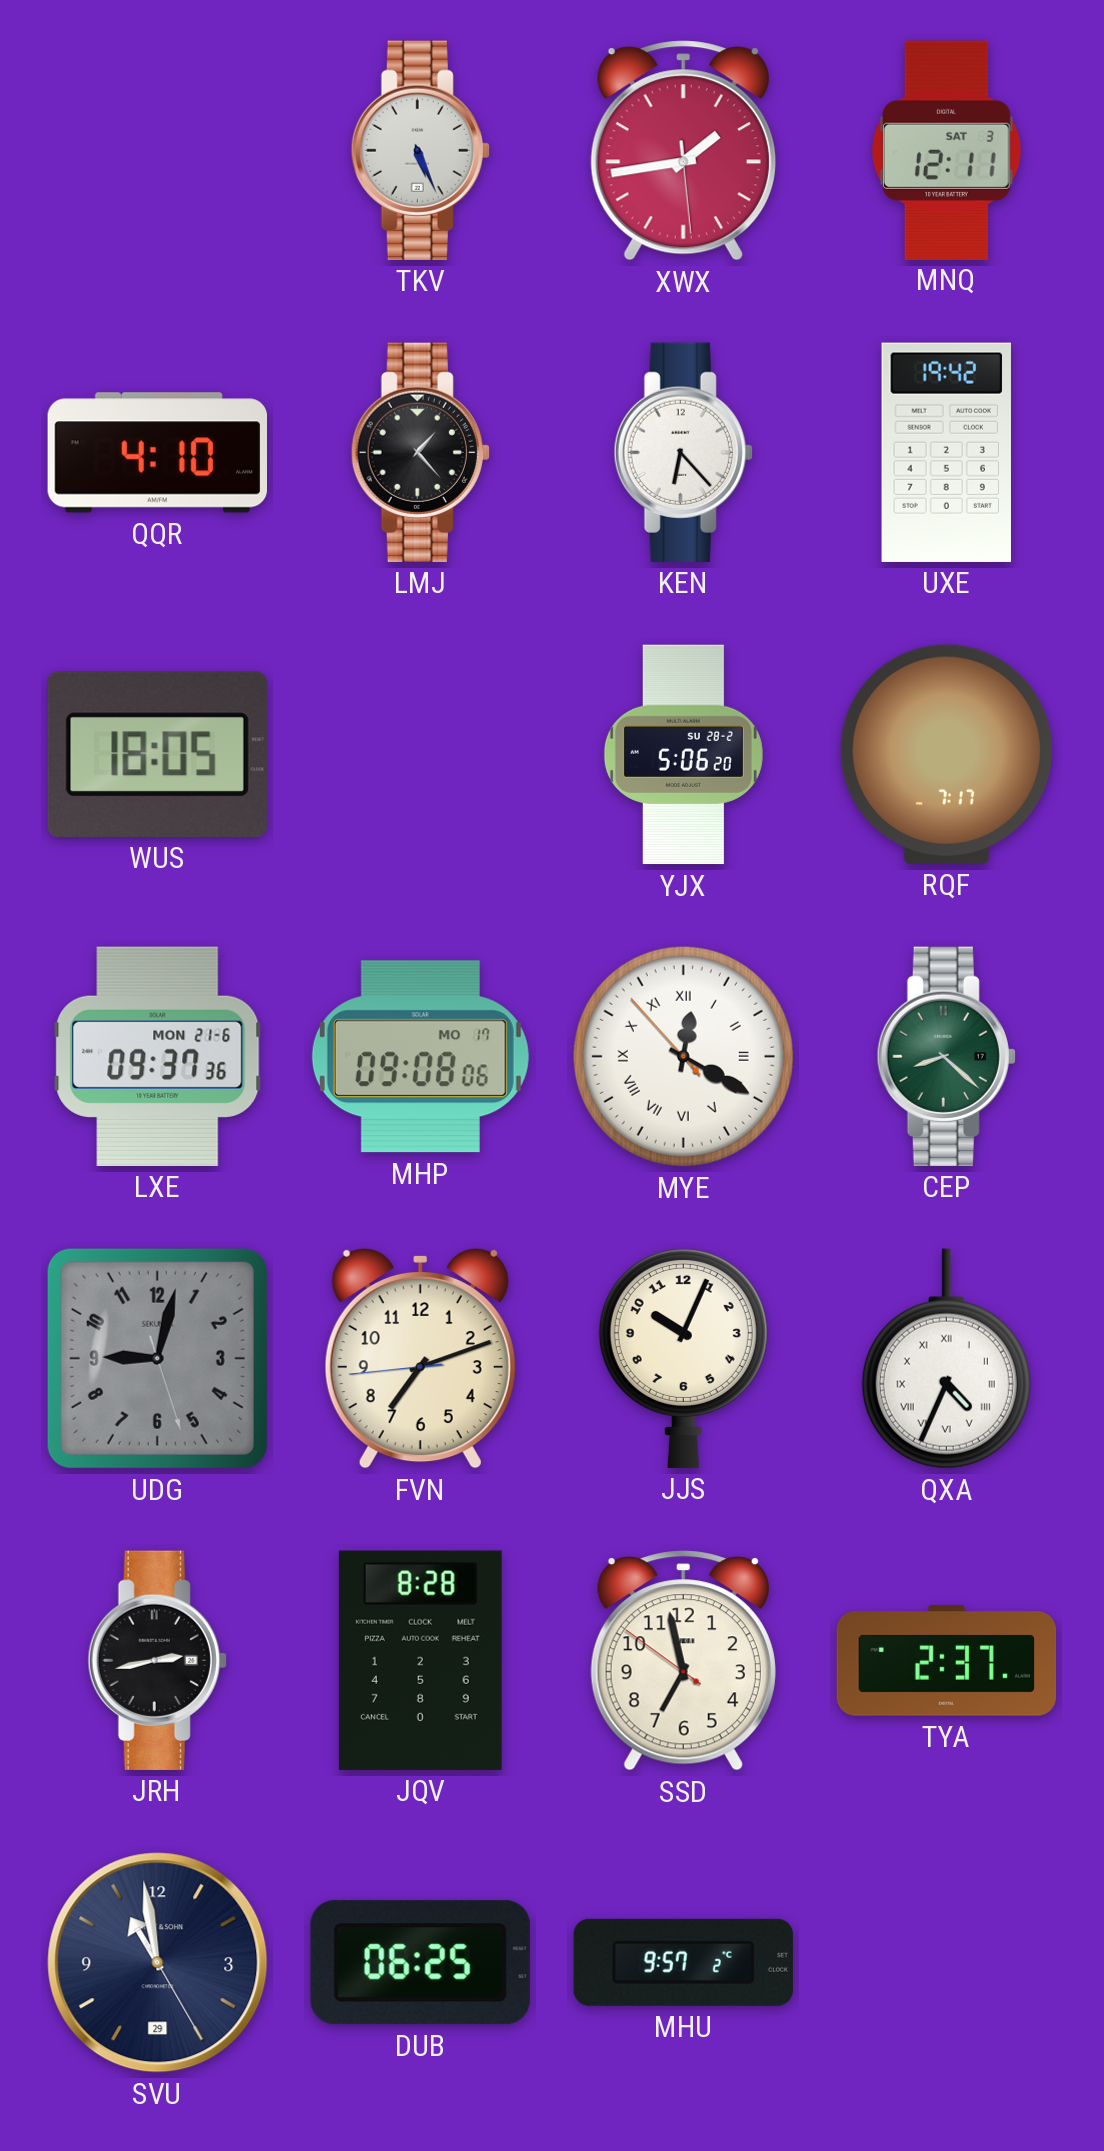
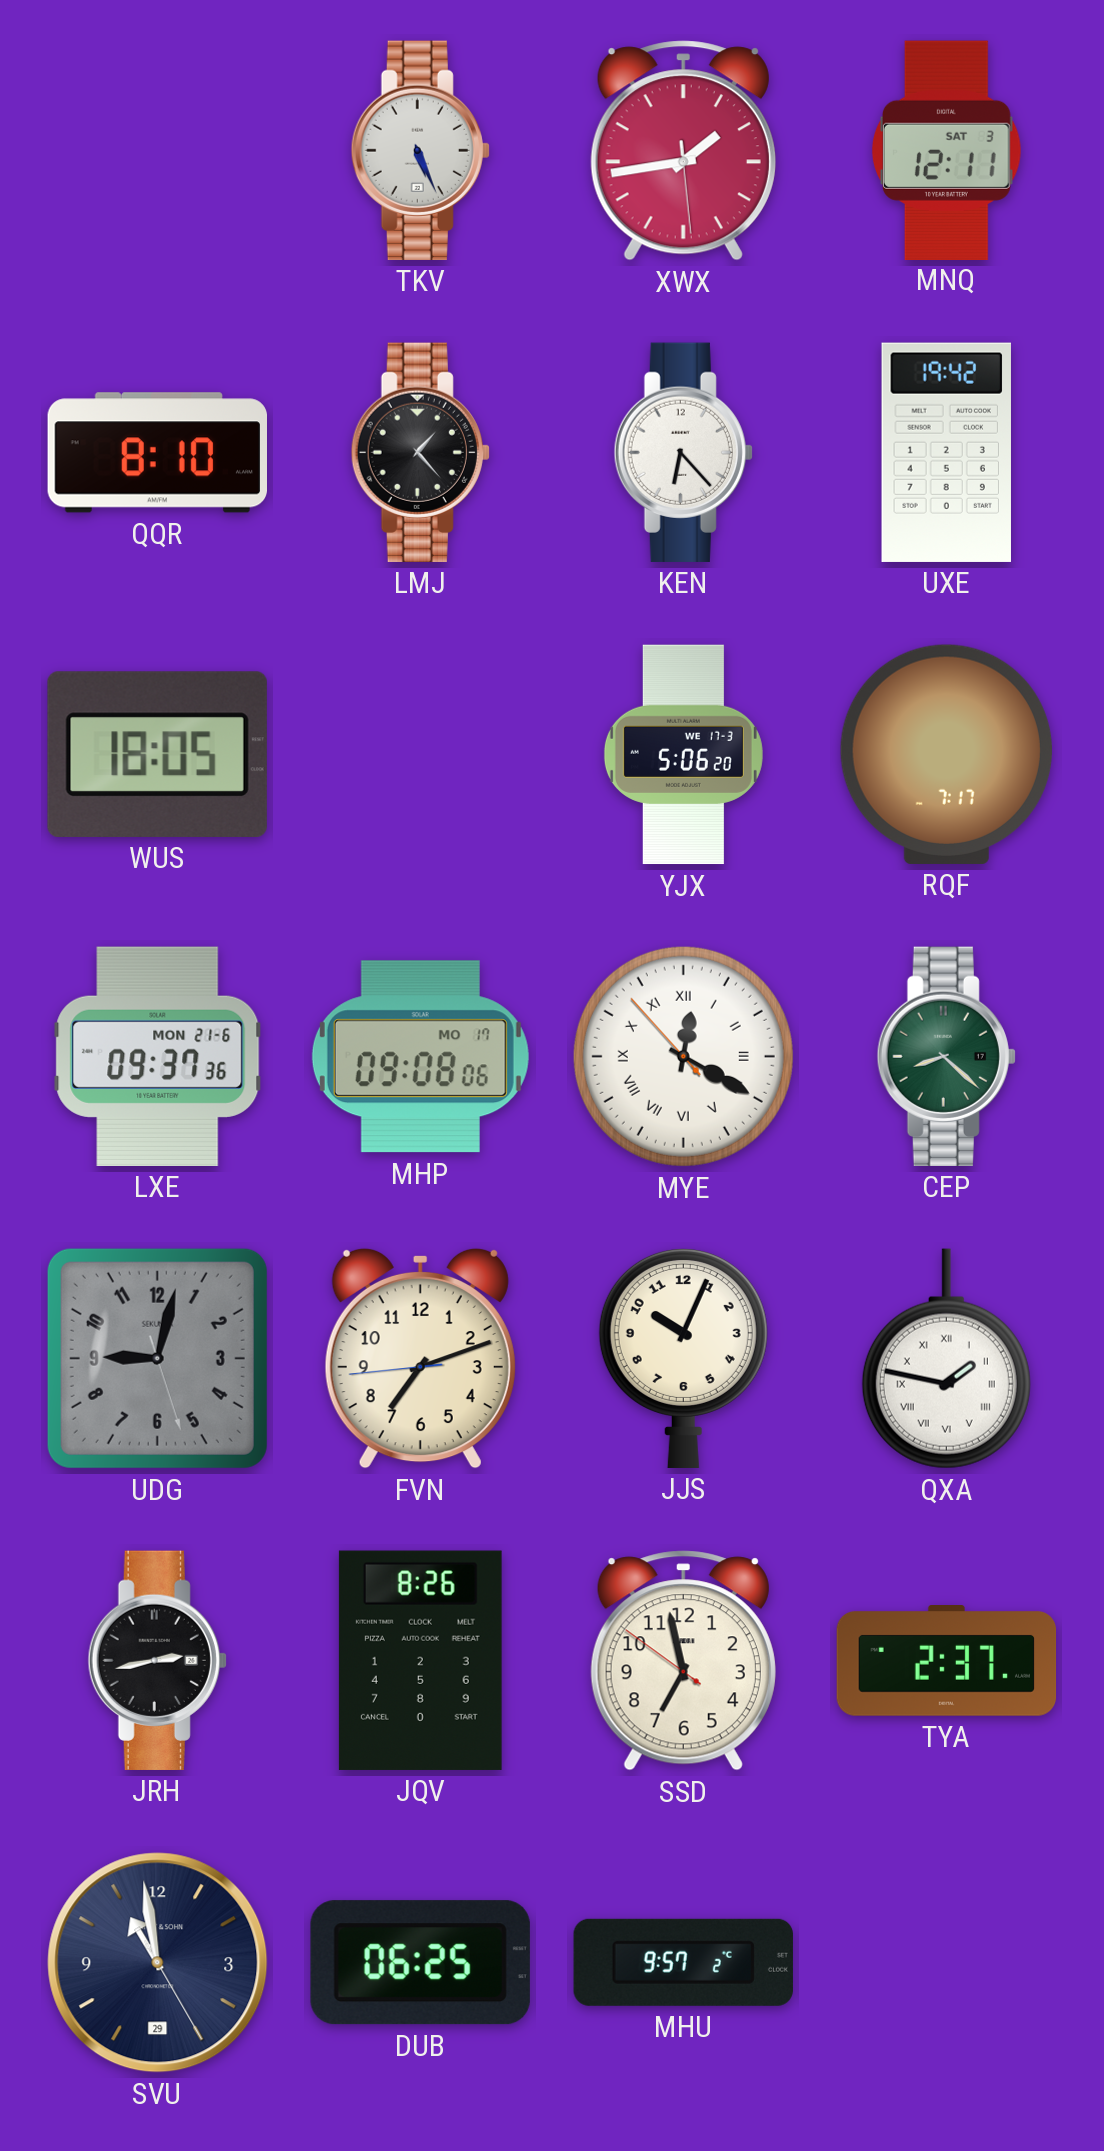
QQR: 4:10 -> 8:10 (157, 453)
YJX date: SU 28-2 -> WE 17-3 (683, 755)
QXA: 4:34 -> 1:47 (946, 1359)
JQV: 8:28 -> 8:26 (420, 1660)
